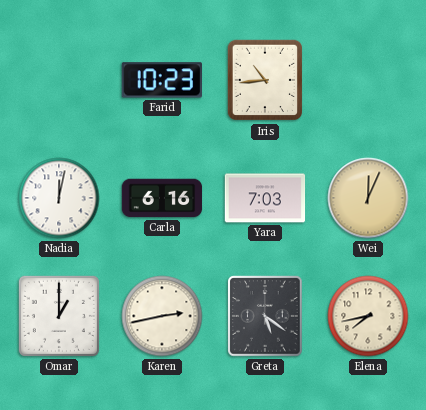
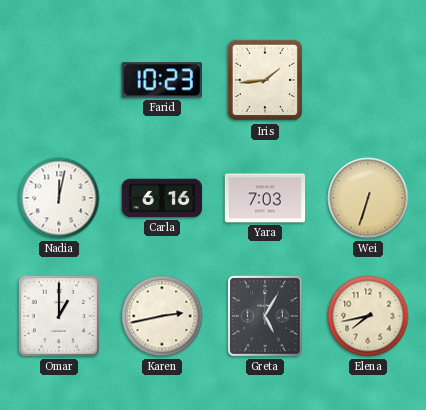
Iris: 10:44 -> 1:44 (264, 80)
Wei: 12:04 -> 6:33 (368, 198)
Greta: 5:21 -> 5:05 (265, 316)
